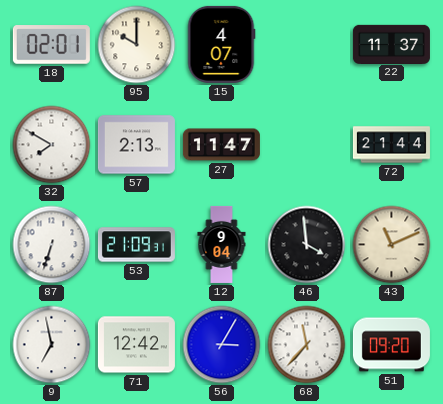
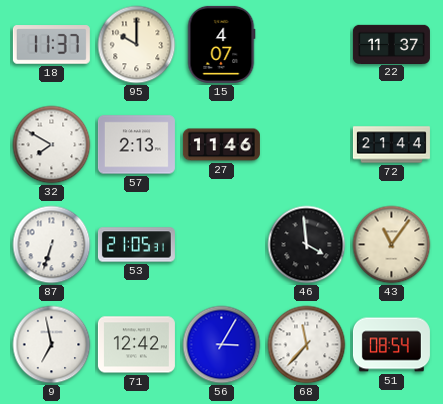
18: 02:01 -> 11:37 (51, 45)
27: 11:47 -> 11:46 (221, 145)
53: 21:09 -> 21:05 (136, 245)
12: 9:04 -> none (222, 244)
43: 11:11 -> 11:06 (392, 245)
51: 09:20 -> 08:54 (391, 345)
